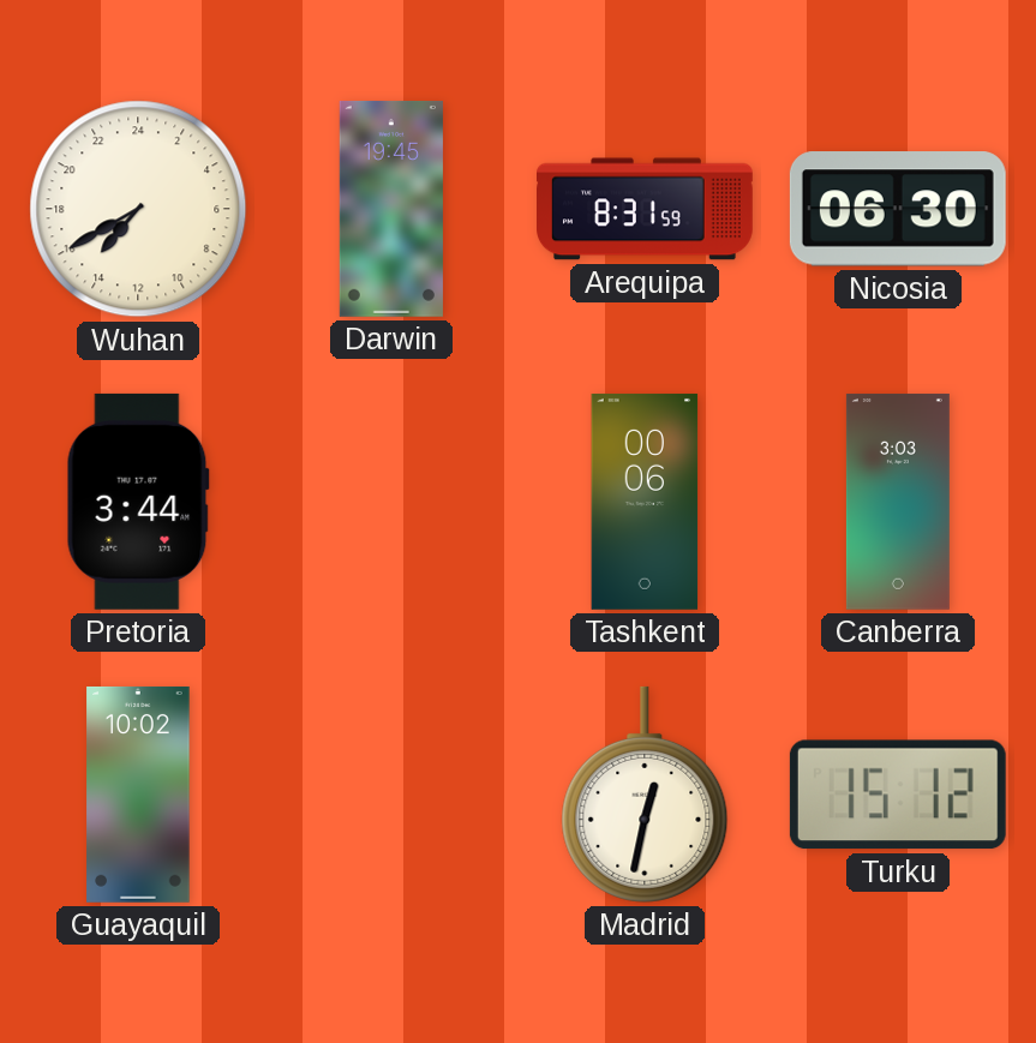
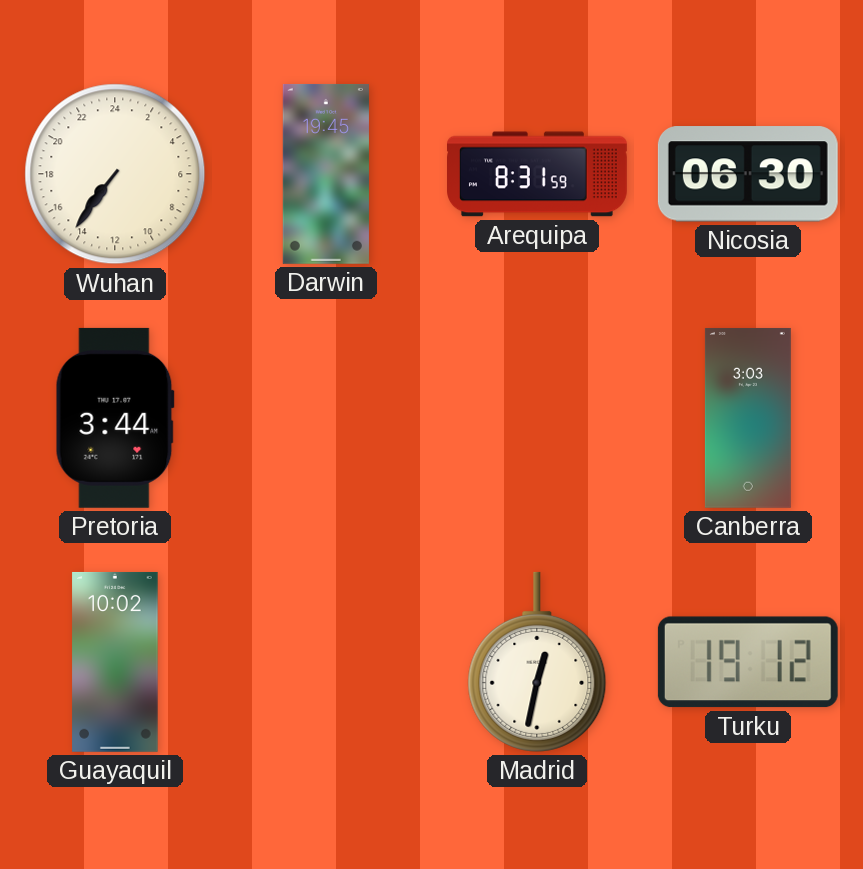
Wuhan: 14:40 -> 14:36 (115, 174)
Tashkent: 00:06 -> none (645, 502)
Turku: 15:12 -> 19:12 (748, 662)
